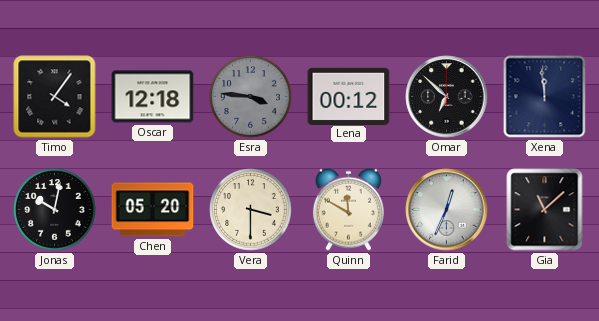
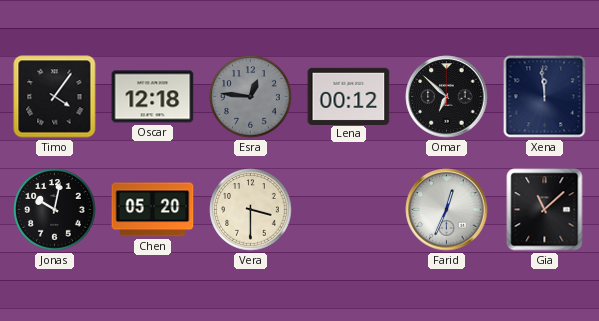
Esra: 3:46 -> 12:46 (251, 97)
Quinn: 11:50 -> none (348, 209)
